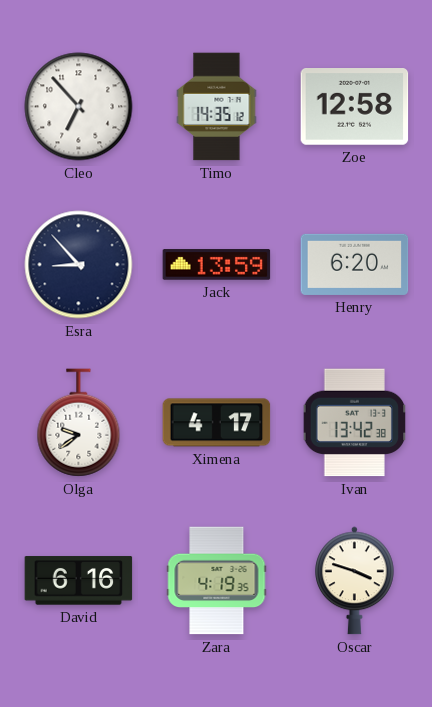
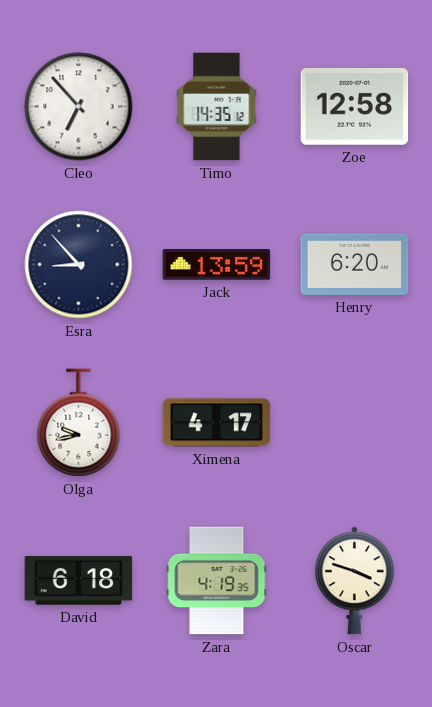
Olga: 9:39 -> 9:43 (79, 423)
Ivan: 13:42 -> none (355, 423)
David: 6:16 -> 6:18 (79, 581)
